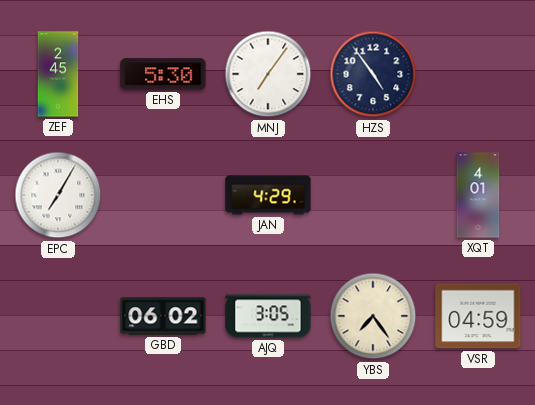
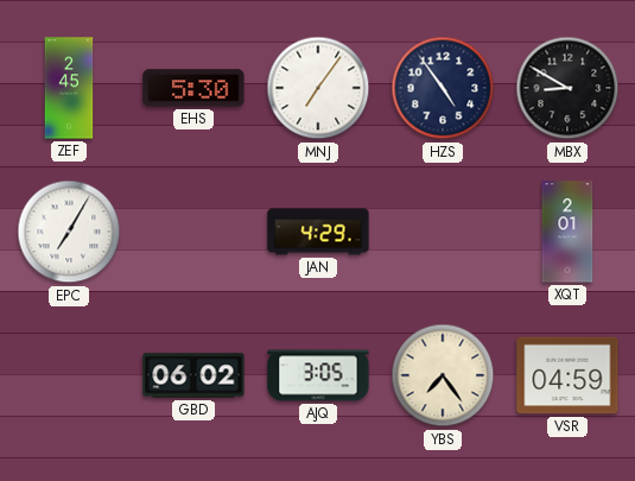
MBX: none -> 8:50 (567, 88)
XQT: 4:01 -> 2:01 (567, 232)
